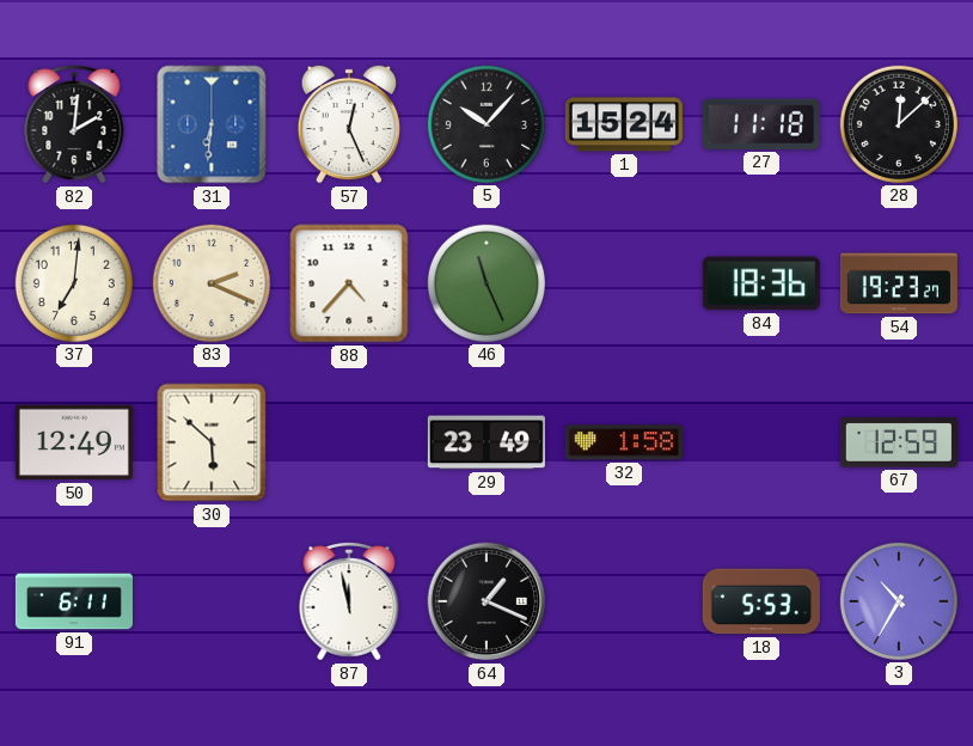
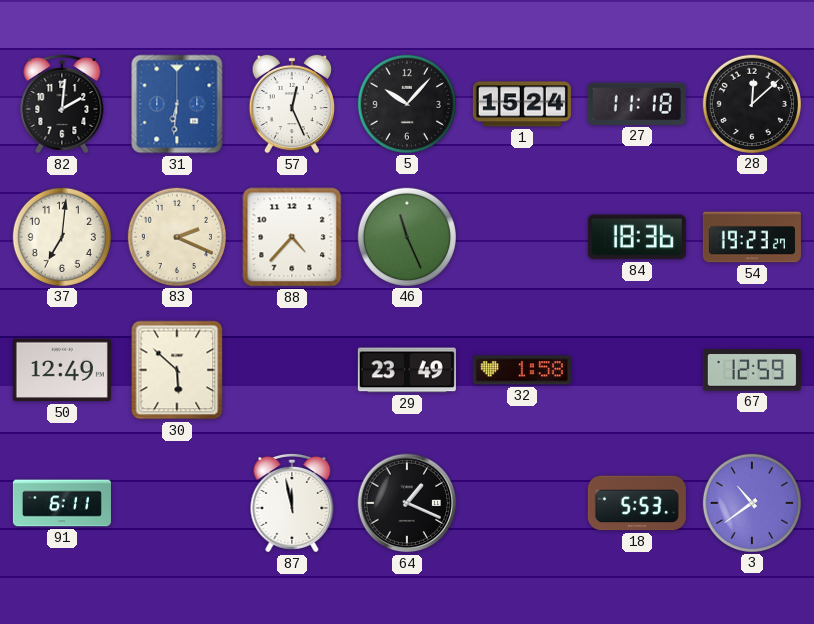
3: 10:35 -> 10:39 (752, 503)
